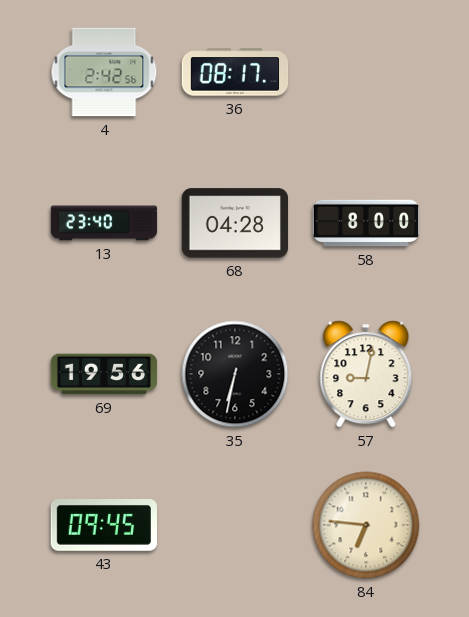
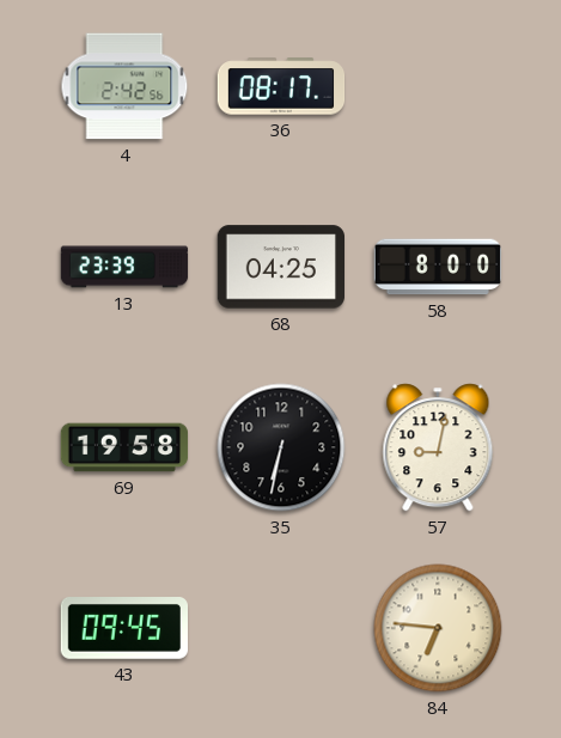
13: 23:40 -> 23:39 (124, 267)
68: 04:28 -> 04:25 (280, 267)
69: 19:56 -> 19:58 (124, 447)
